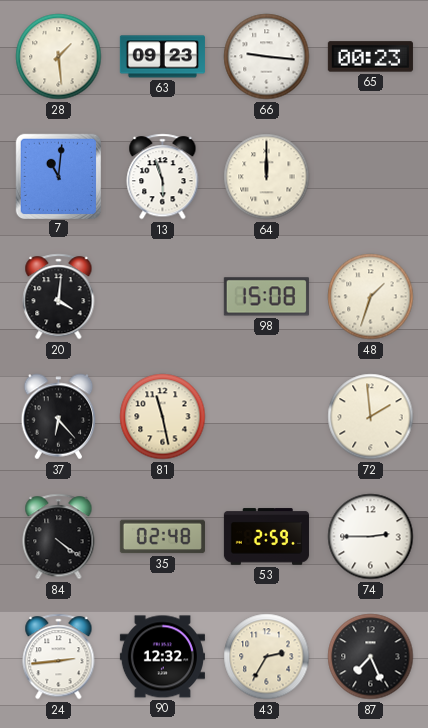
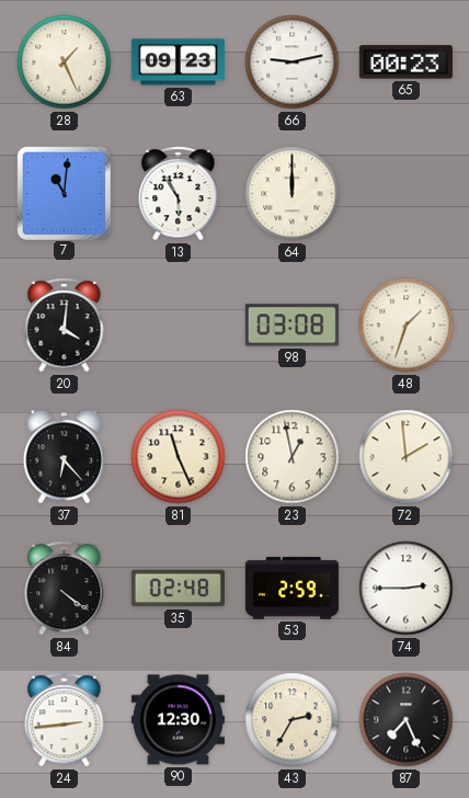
28: 1:29 -> 1:26 (65, 62)
66: 9:16 -> 9:13 (293, 62)
13: 5:57 -> 5:55 (179, 194)
98: 15:08 -> 03:08 (291, 326)
81: 11:28 -> 11:26 (179, 457)
23: none -> 12:58 (293, 457)
90: 12:32 -> 12:30 (178, 720)
